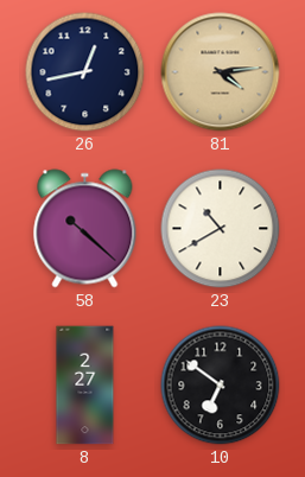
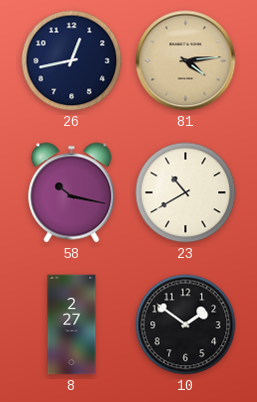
58: 10:22 -> 10:17 (72, 193)
10: 6:51 -> 1:51 (186, 325)
